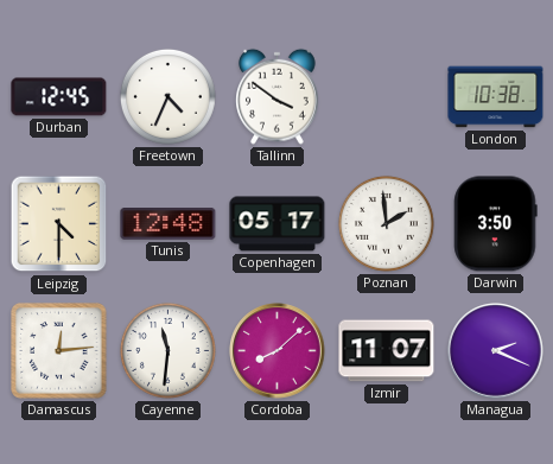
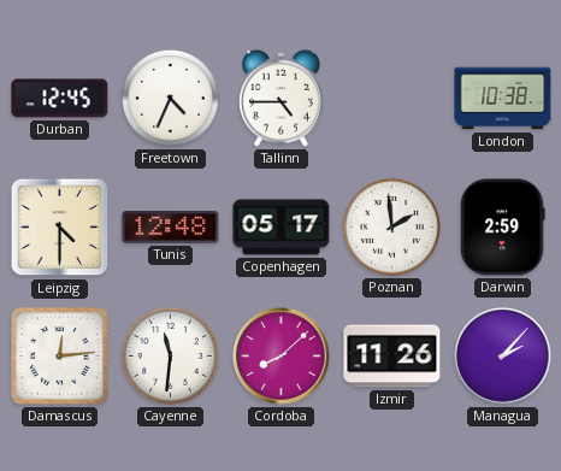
Tallinn: 3:51 -> 4:45 (282, 98)
Darwin: 3:50 -> 2:59 (503, 228)
Izmir: 11:07 -> 11:26 (392, 357)
Managua: 2:19 -> 2:07 (503, 357)
